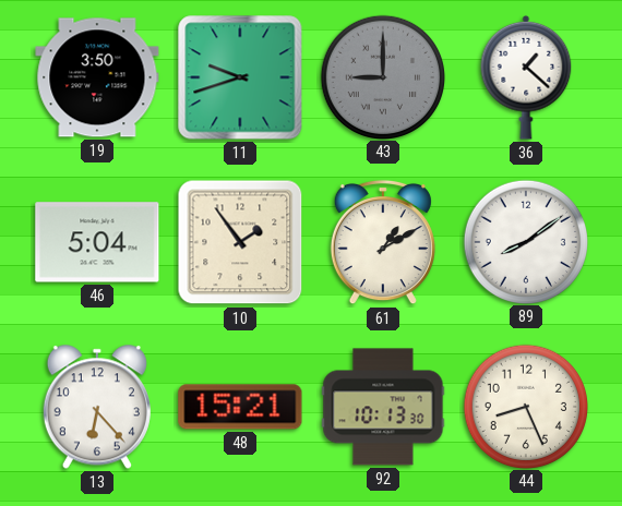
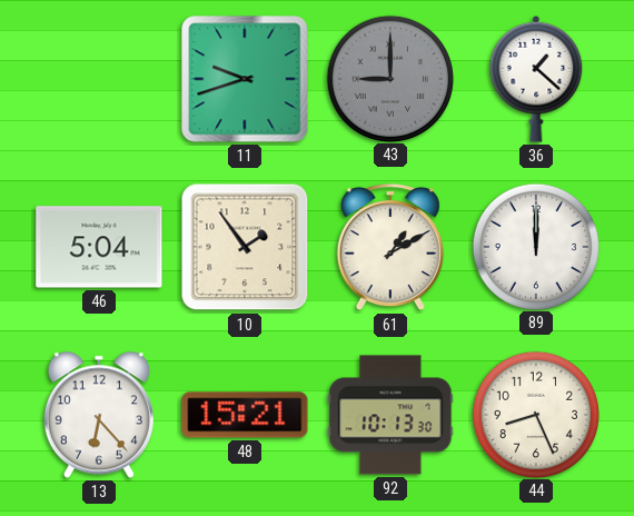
19: 3:50 -> none (97, 77)
89: 8:09 -> 12:00 (535, 246)
